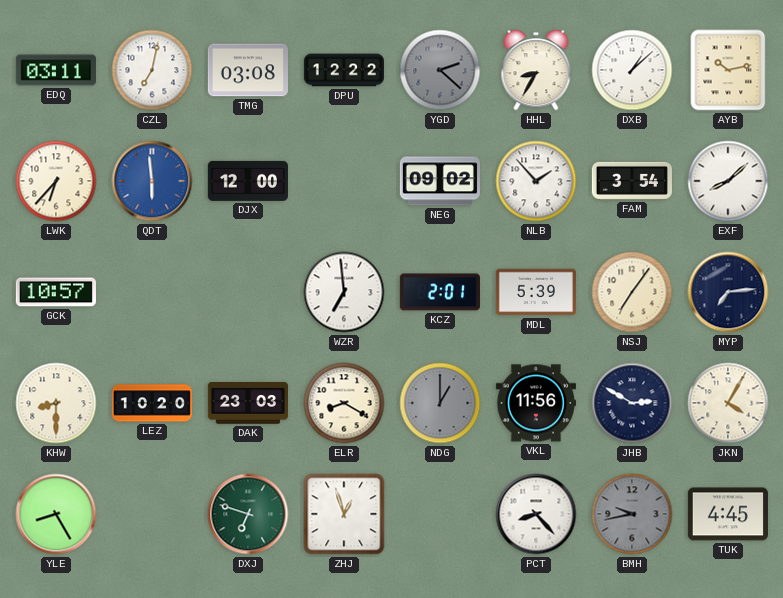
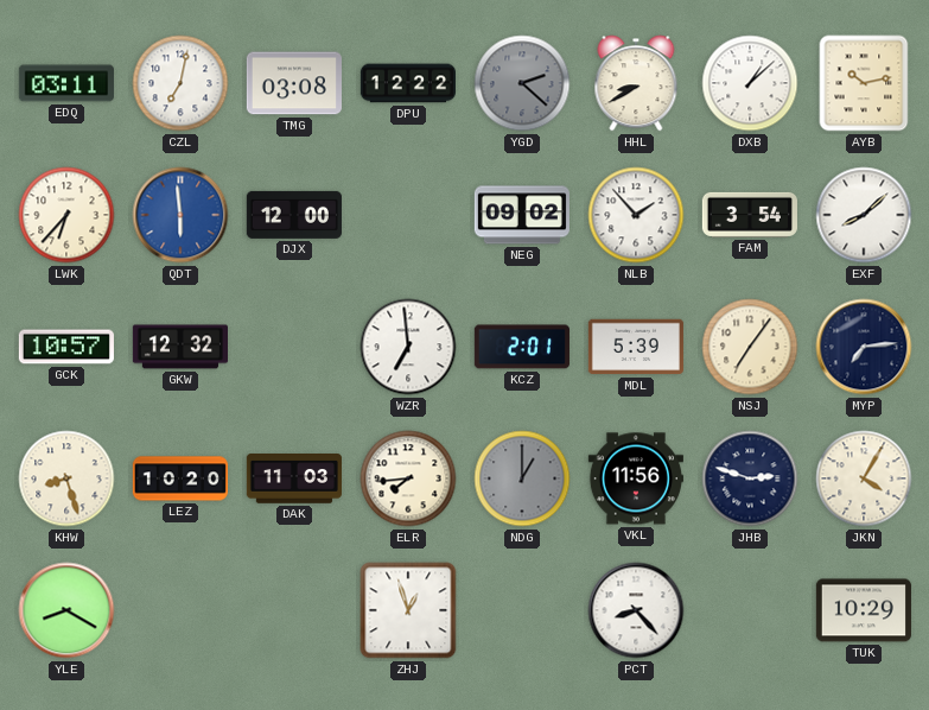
HHL: 8:35 -> 8:40 (636, 83)
GKW: none -> 12:32 (179, 347)
KHW: 8:30 -> 8:27 (66, 478)
DAK: 23:03 -> 11:03 (294, 480)
ELR: 8:20 -> 7:44 (408, 478)
JHB: 2:50 -> 2:48 (750, 478)
YLE: 8:25 -> 8:20 (66, 610)
DXJ: 6:48 -> none (248, 514)
BMH: 9:43 -> none (632, 514)
TUK: 4:45 -> 10:29 (864, 610)
